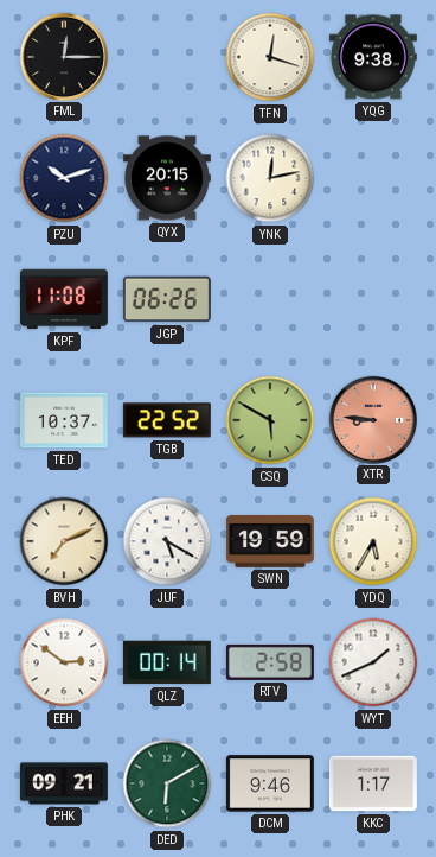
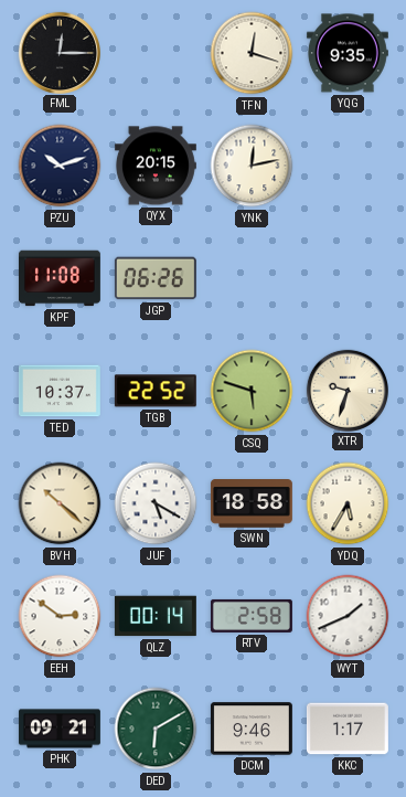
YQG: 9:38 -> 9:35 (348, 53)
CSQ: 5:50 -> 5:48 (252, 391)
XTR: 8:46 -> 9:33 (346, 390)
XTR dial: salmon -> cream (346, 390)
BVH: 7:11 -> 10:22 (60, 503)
SWN: 19:59 -> 18:58 (252, 504)
